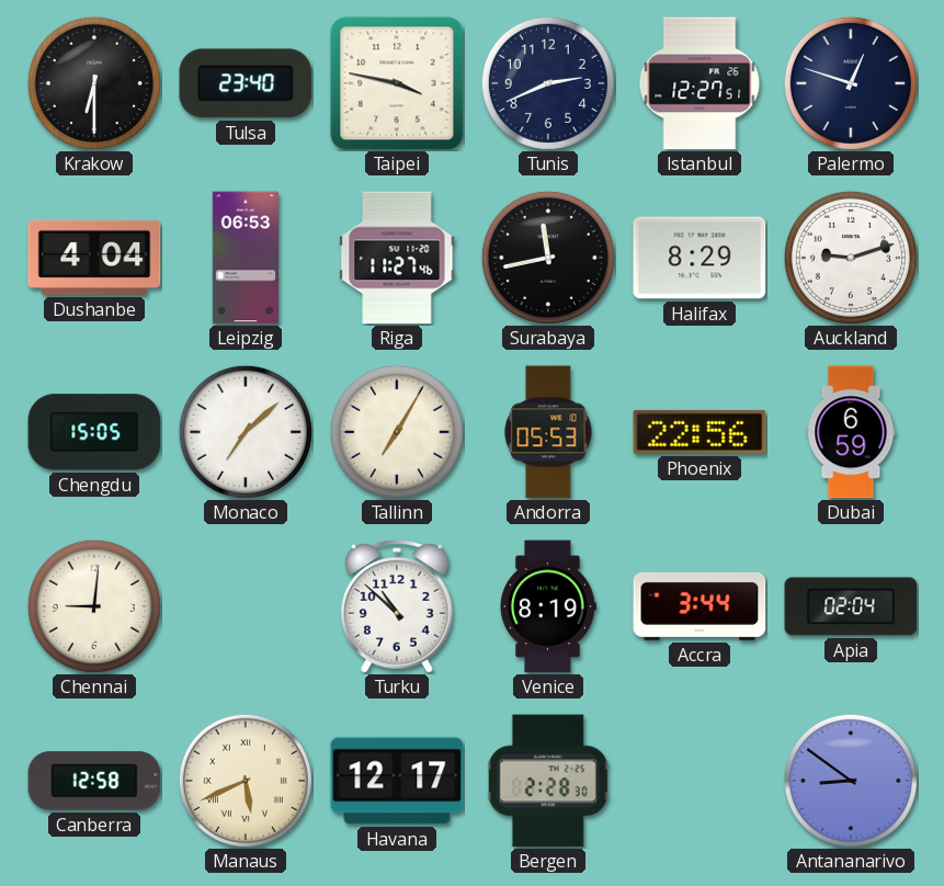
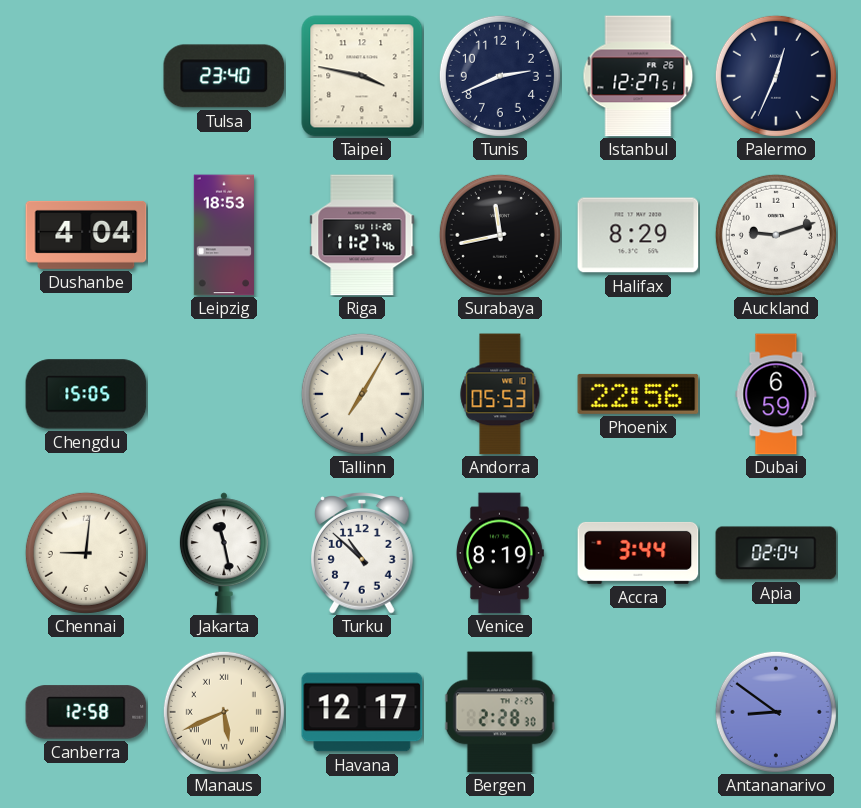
Krakow: 6:30 -> none (94, 83)
Palermo: 12:48 -> 12:34 (776, 76)
Leipzig: 06:53 -> 18:53 (223, 235)
Monaco: 7:08 -> none (246, 432)
Jakarta: none -> 11:28 (224, 553)
